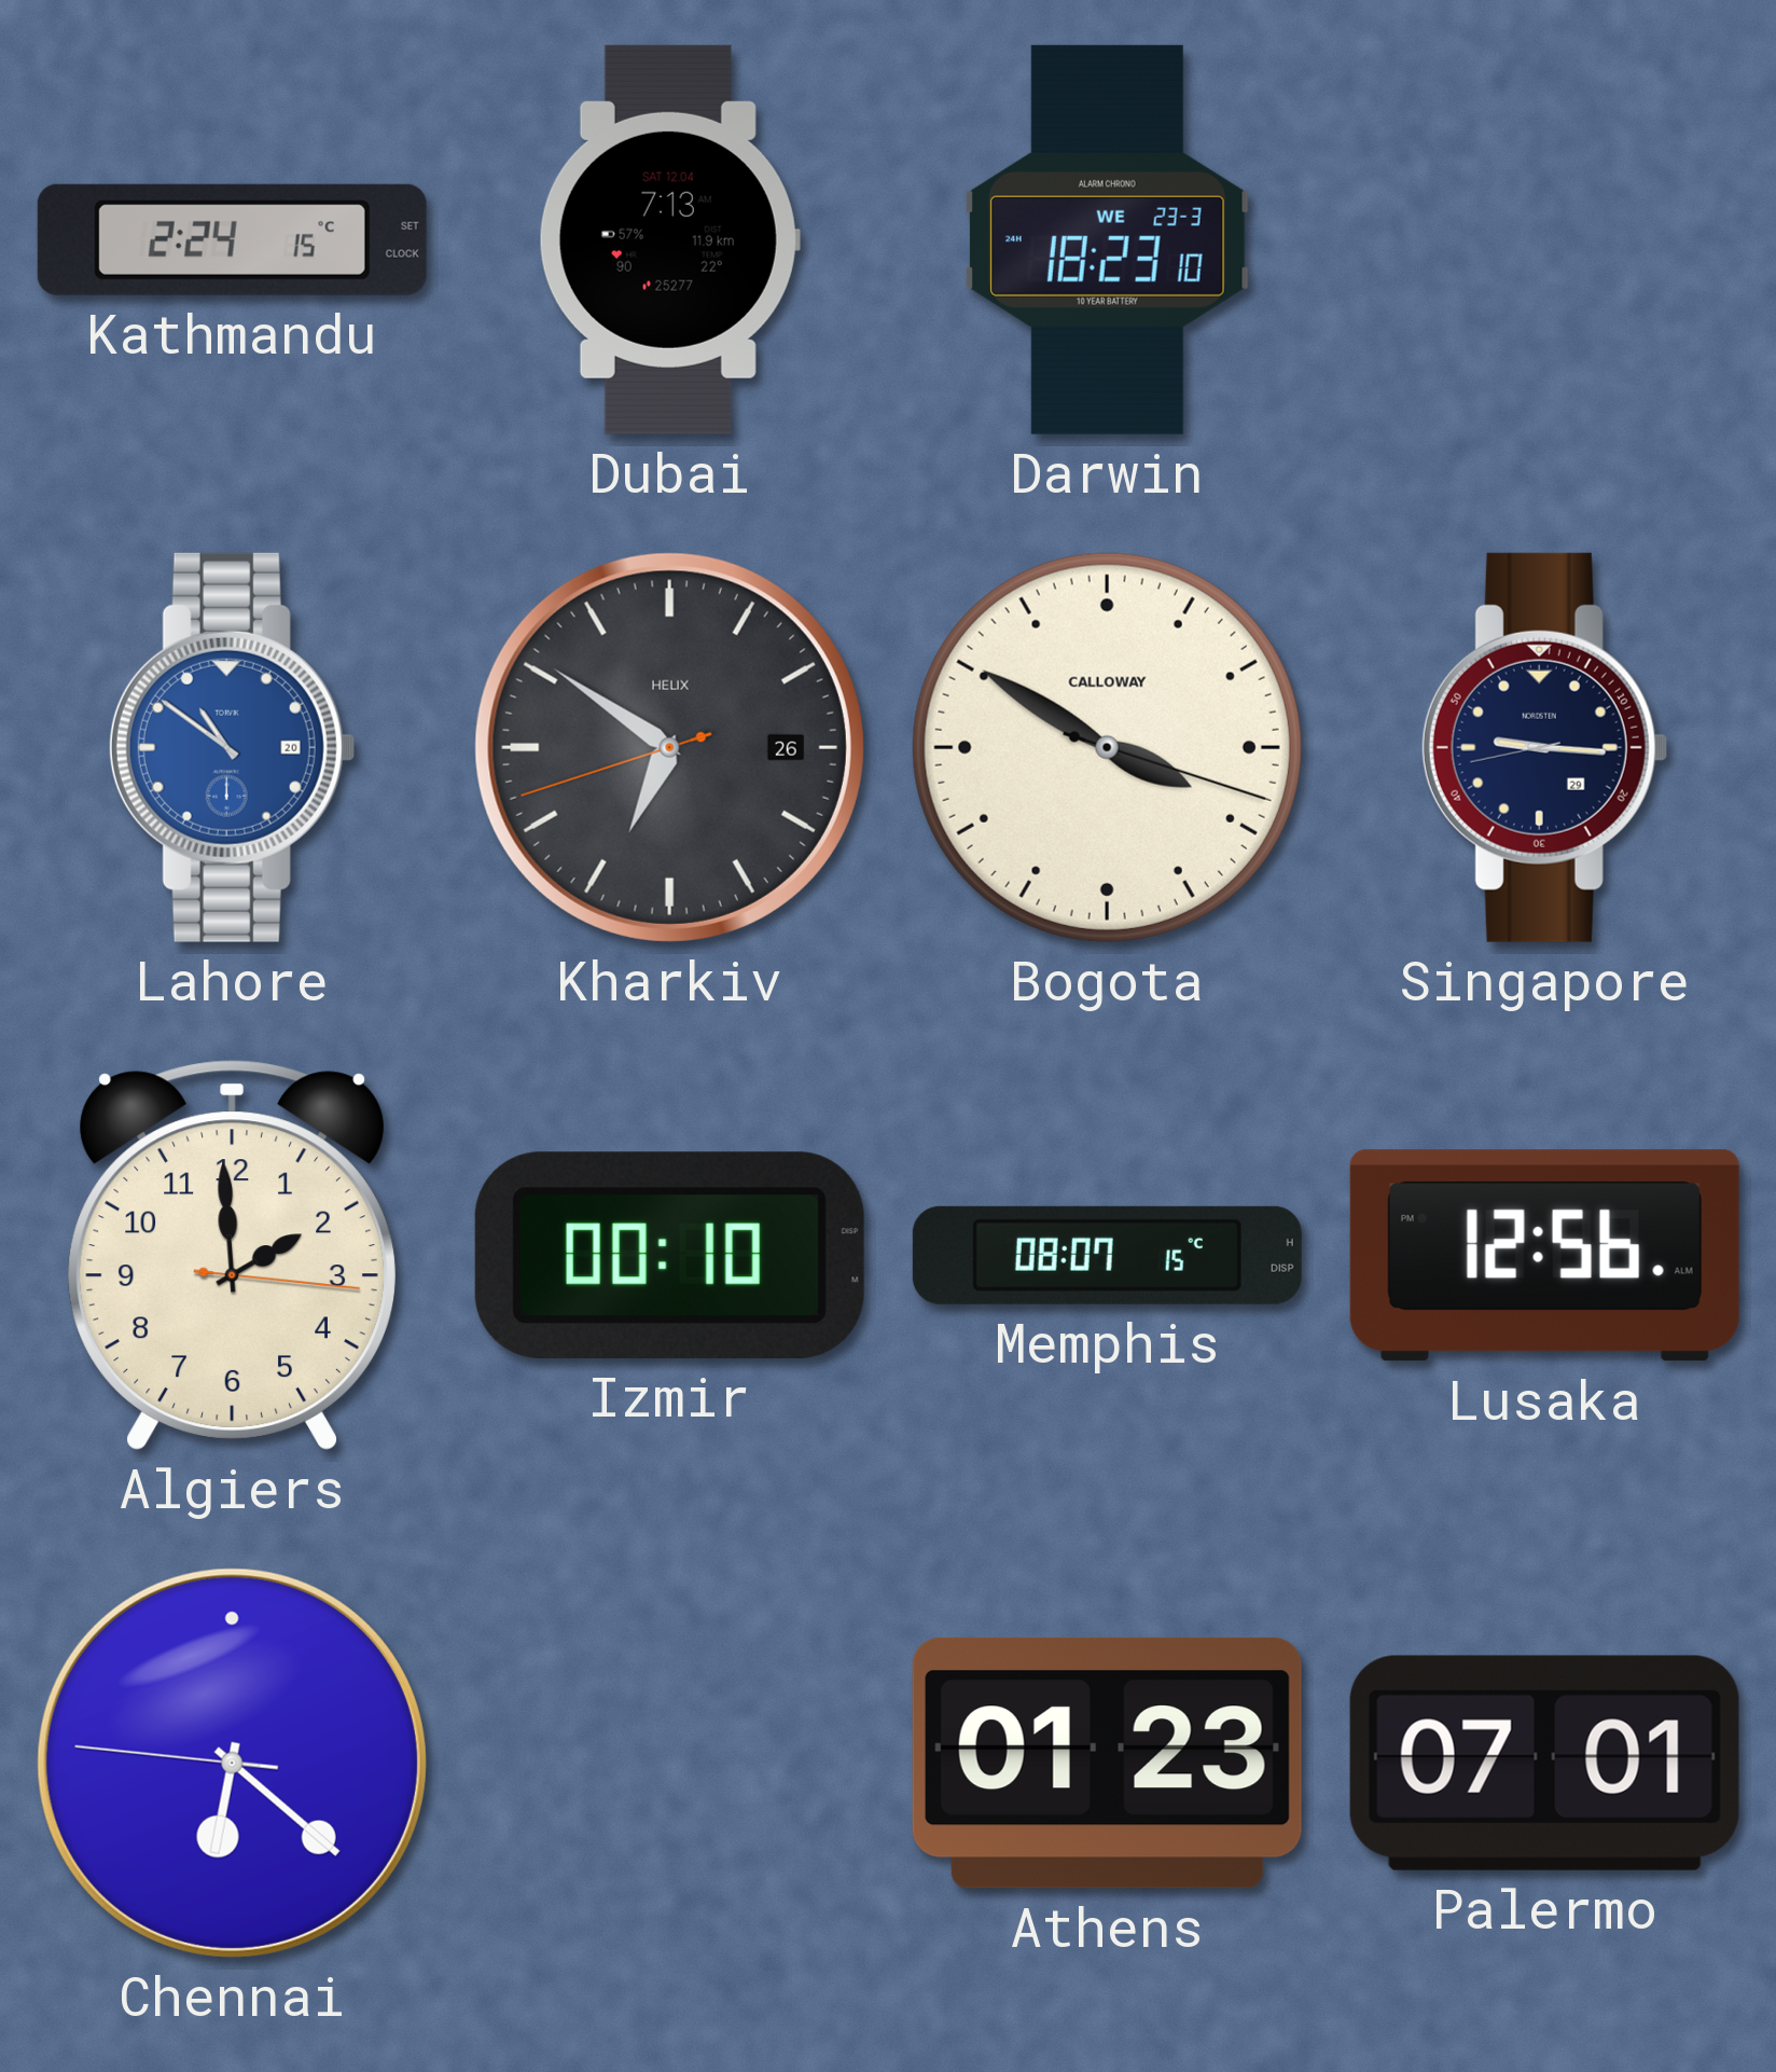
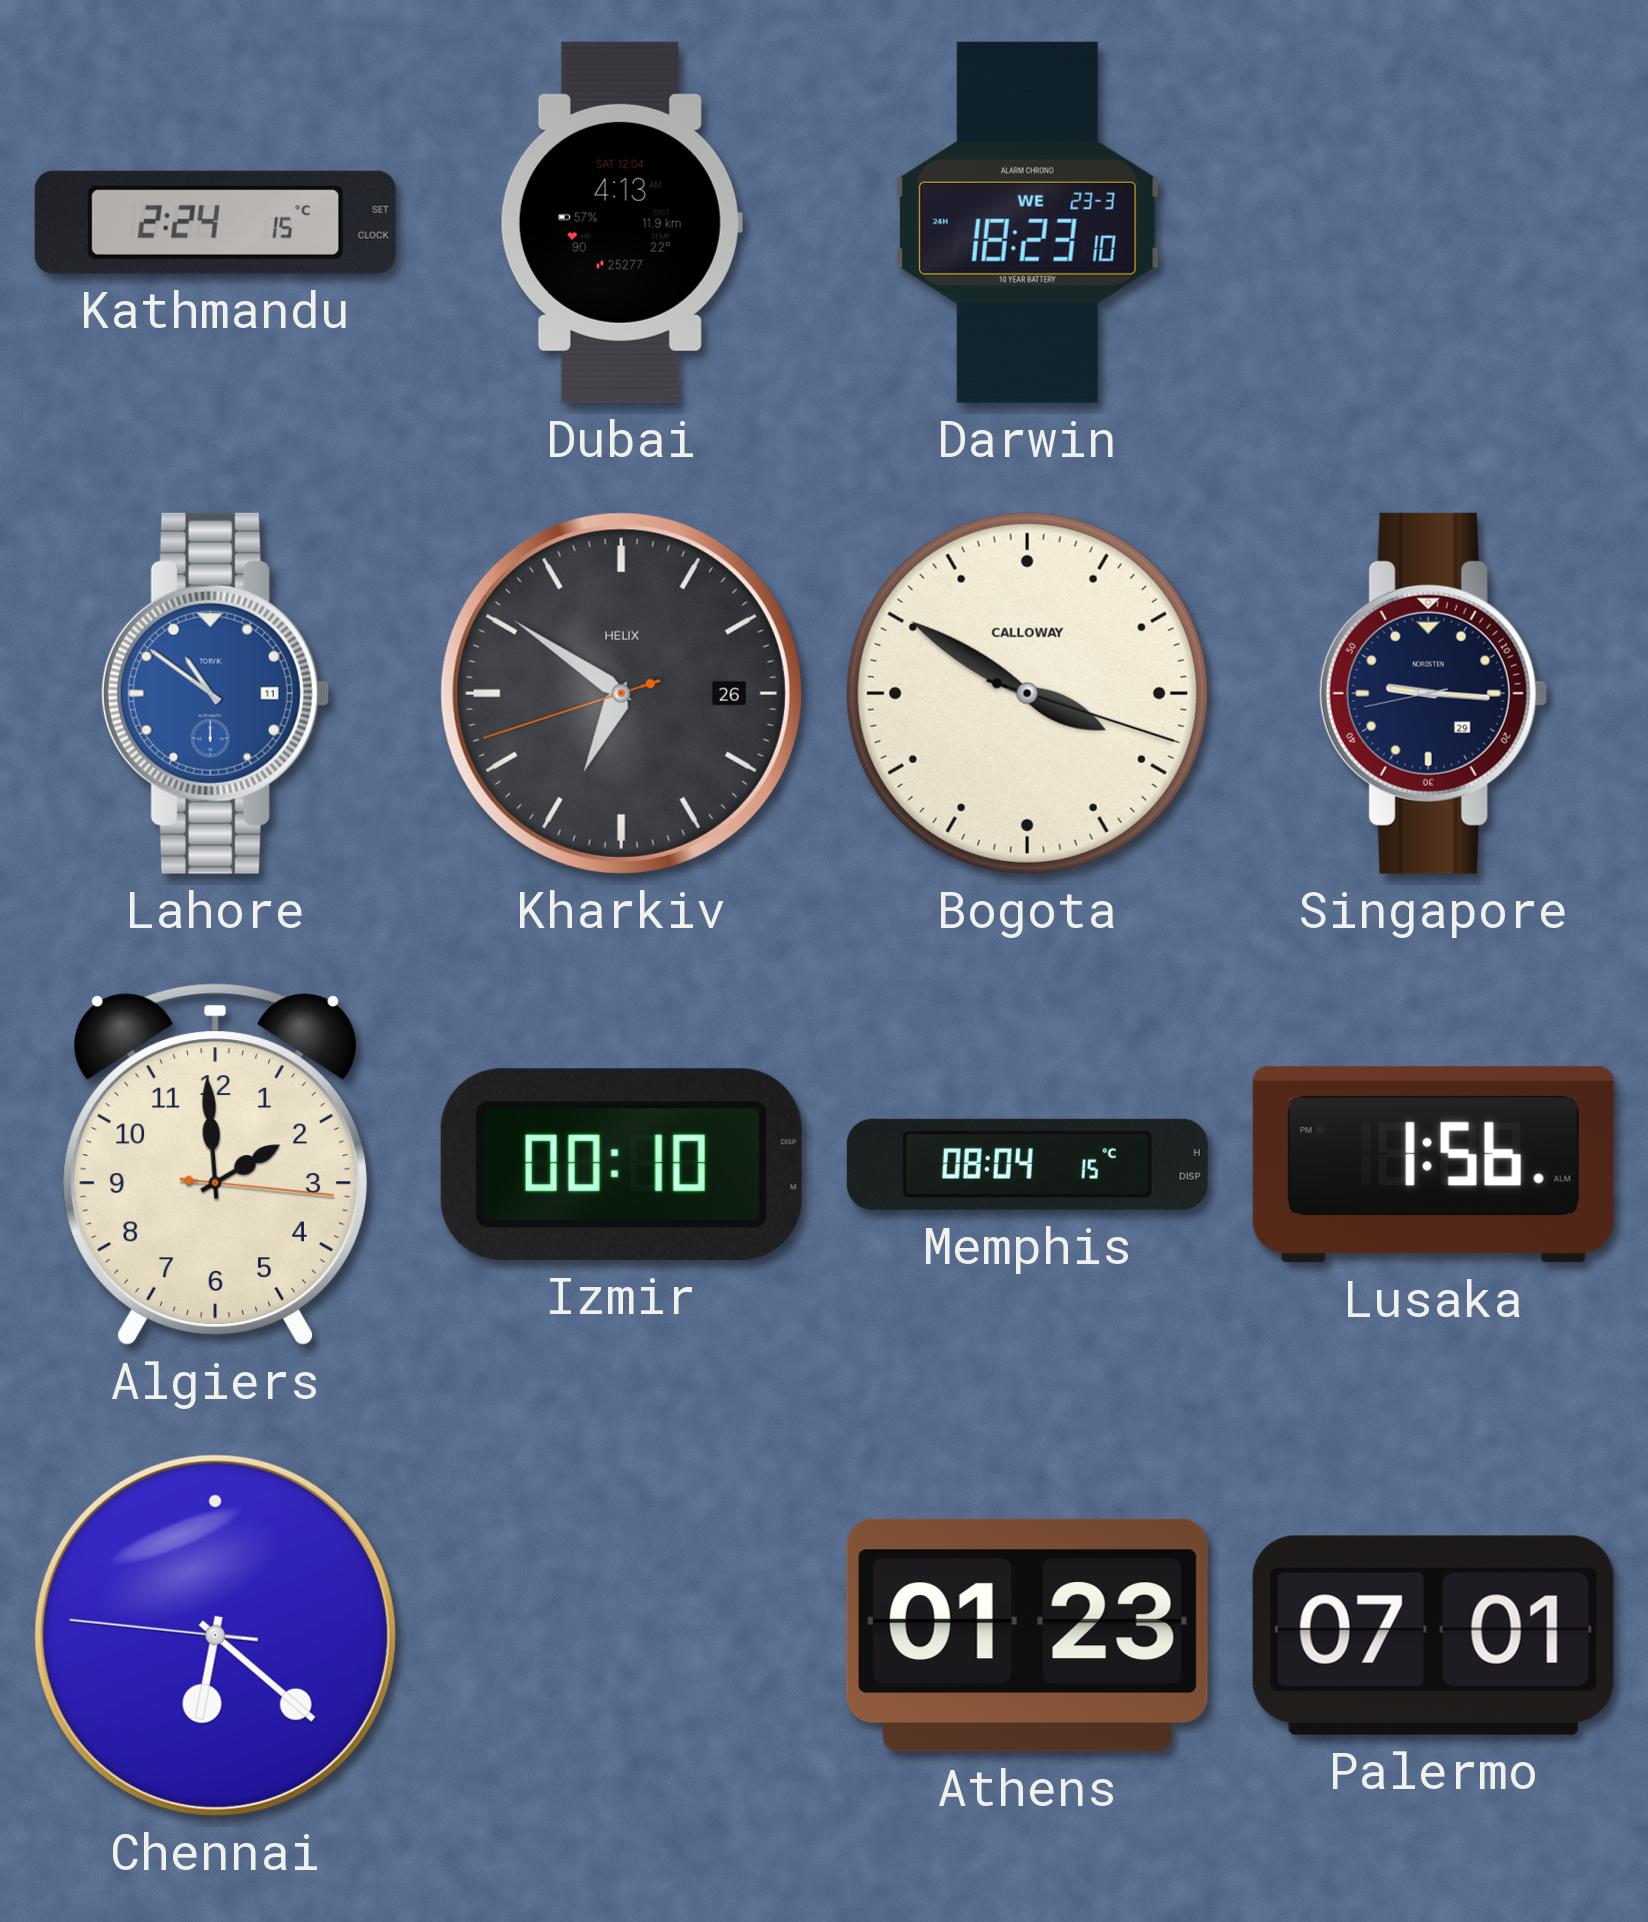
Dubai: 7:13 -> 4:13 (621, 222)
Lahore date: 20 -> 11 (215, 693)
Memphis: 08:07 -> 08:04 (1027, 1164)
Lusaka: 12:56 -> 1:56 (1433, 1165)
